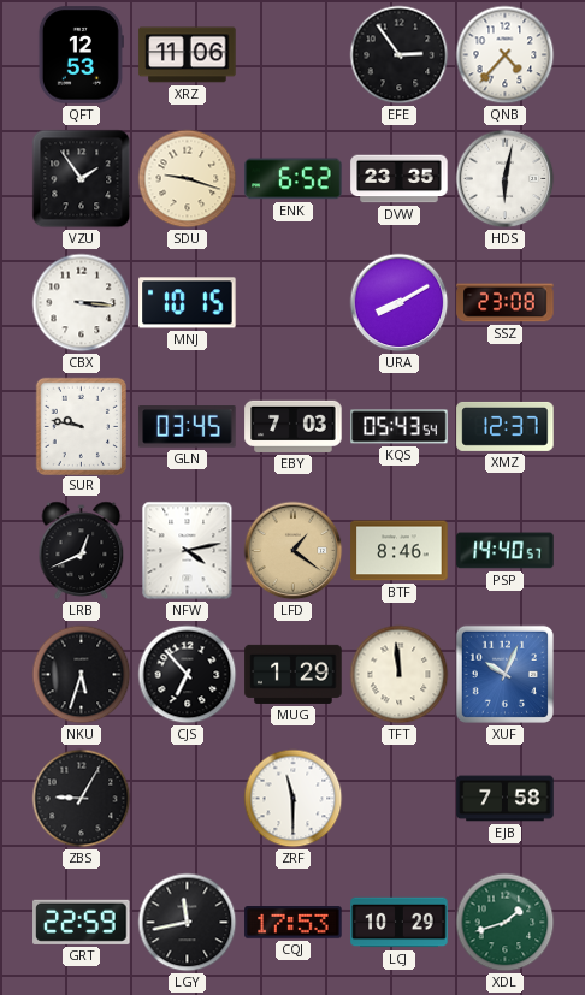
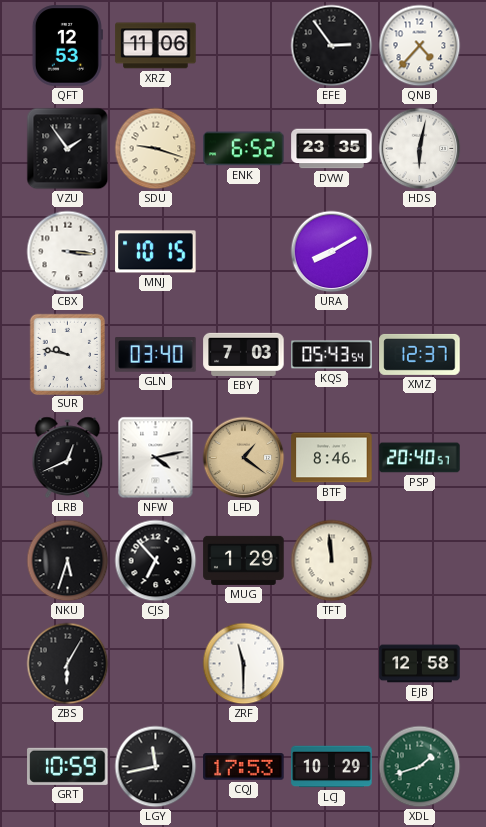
SSZ: 23:08 -> none (506, 303)
GLN: 03:45 -> 03:40 (156, 355)
PSP: 14:40 -> 20:40 (420, 458)
XUF: 10:04 -> none (504, 674)
ZBS: 9:05 -> 6:05 (68, 664)
EJB: 7:58 -> 12:58 (420, 664)
GRT: 22:59 -> 10:59 (68, 766)
